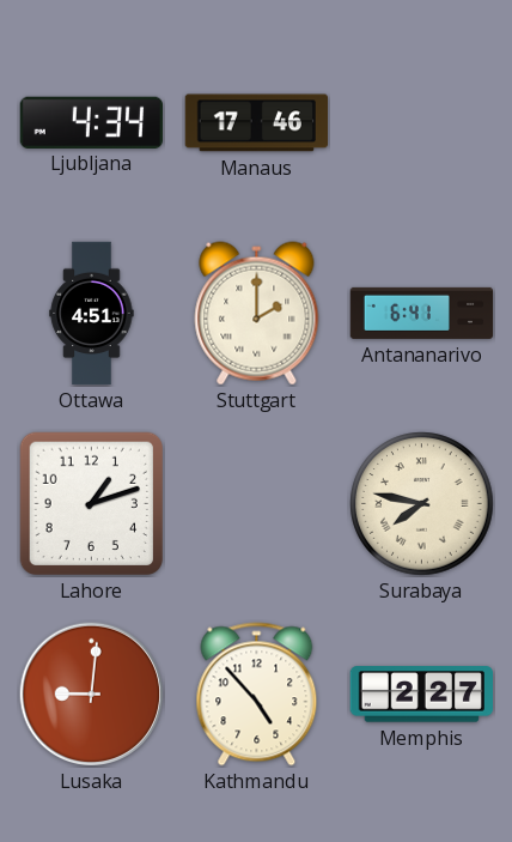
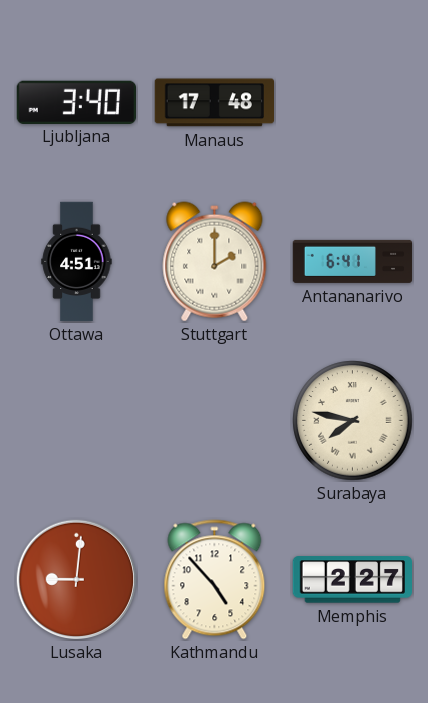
Ljubljana: 4:34 -> 3:40 (76, 102)
Manaus: 17:46 -> 17:48 (214, 103)
Lahore: 1:12 -> none (91, 503)
